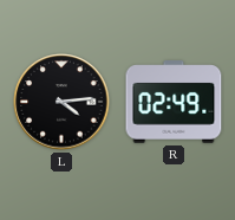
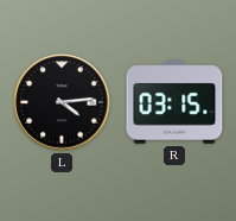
R: 02:49 -> 03:15 (174, 102)
